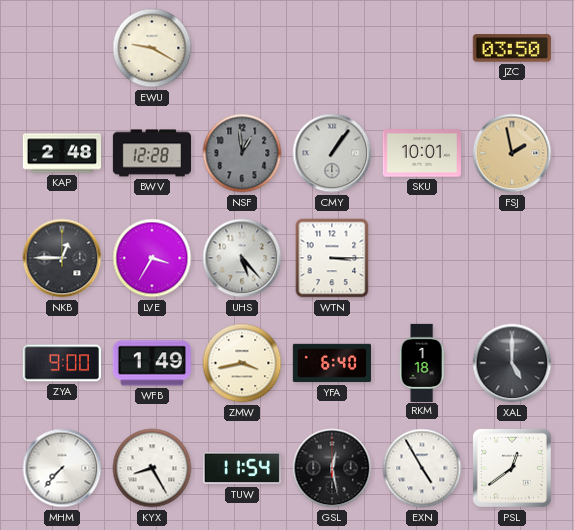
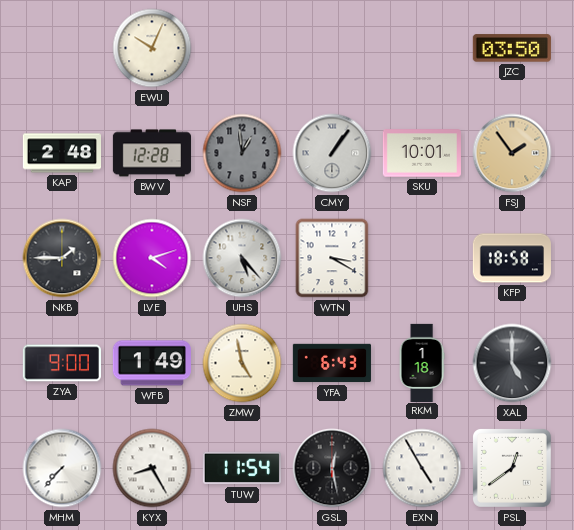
EWU: 9:20 -> 10:04 (152, 48)
FSJ: 1:58 -> 1:54 (512, 153)
NKB: 12:45 -> 1:45 (62, 258)
LVE: 3:35 -> 4:12 (152, 258)
WTN: 3:15 -> 3:20 (332, 258)
KFP: none -> 18:58 (512, 258)
ZMW: 3:43 -> 4:58 (242, 363)
YFA: 6:40 -> 6:43 (332, 363)
